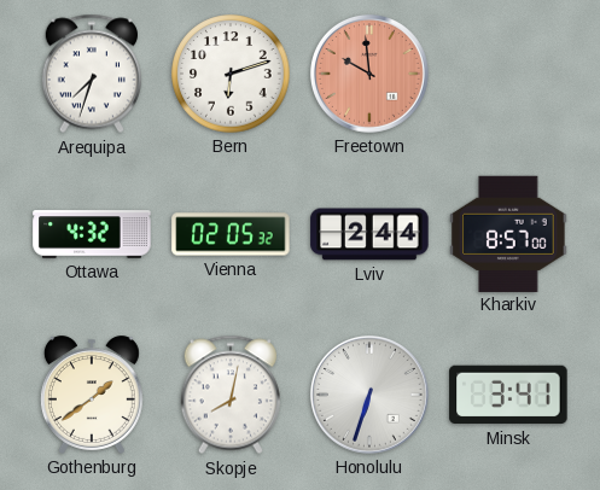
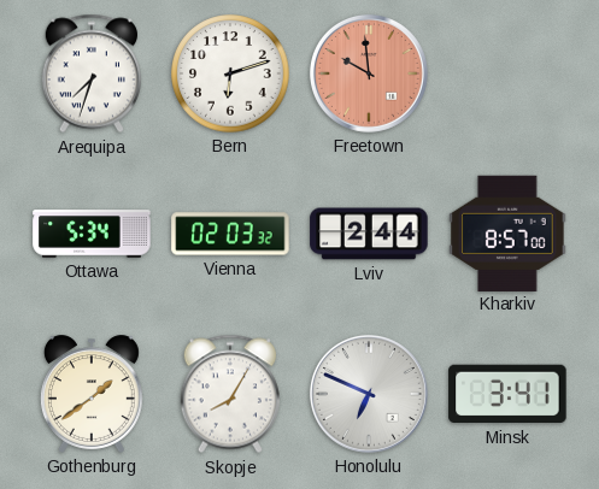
Ottawa: 4:32 -> 5:34 (92, 234)
Vienna: 02:05 -> 02:03 (230, 234)
Skopje: 8:02 -> 8:05 (230, 394)
Honolulu: 6:33 -> 6:49 (369, 394)
